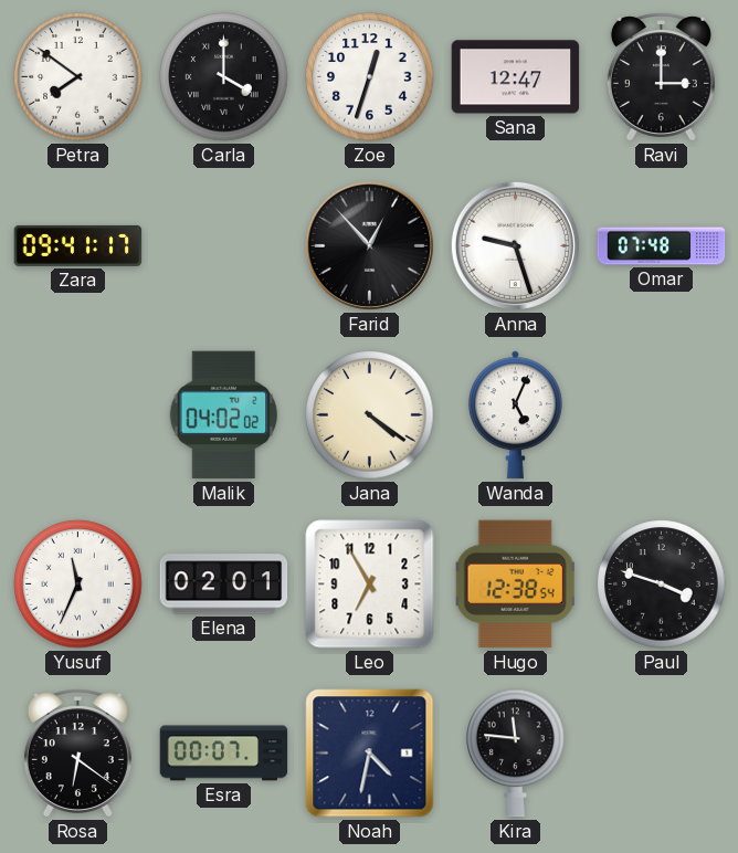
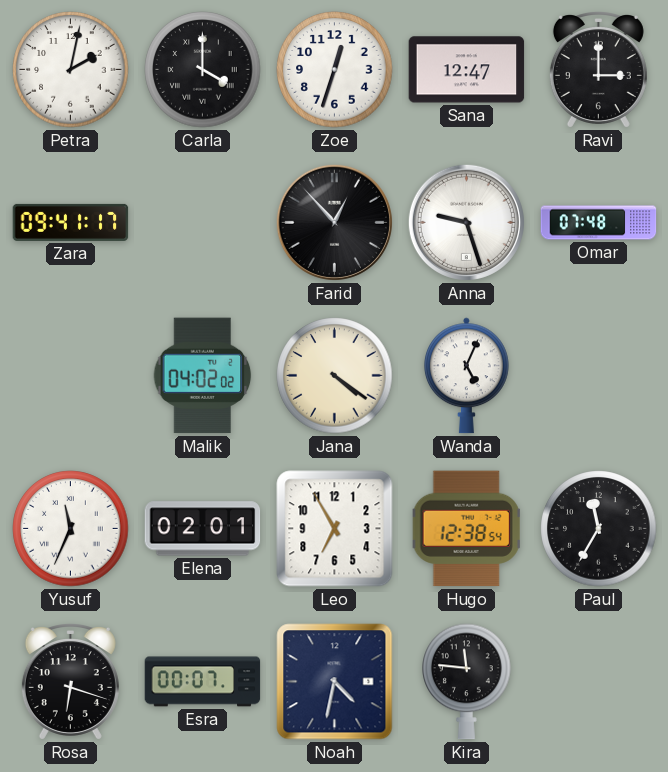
Petra: 7:51 -> 2:02 (71, 70)
Paul: 3:48 -> 11:35 (599, 529)
Rosa: 6:21 -> 6:18 (70, 682)
